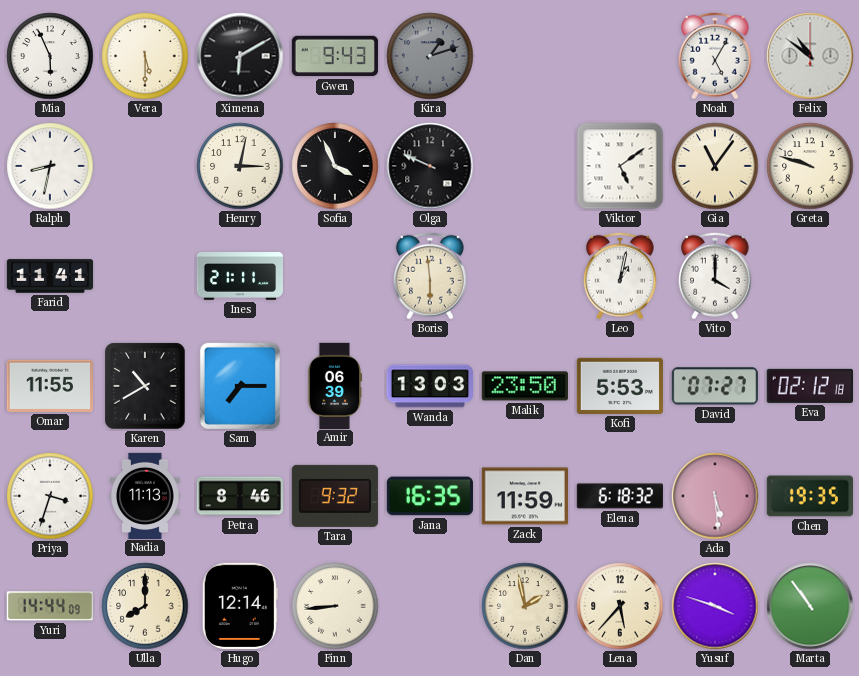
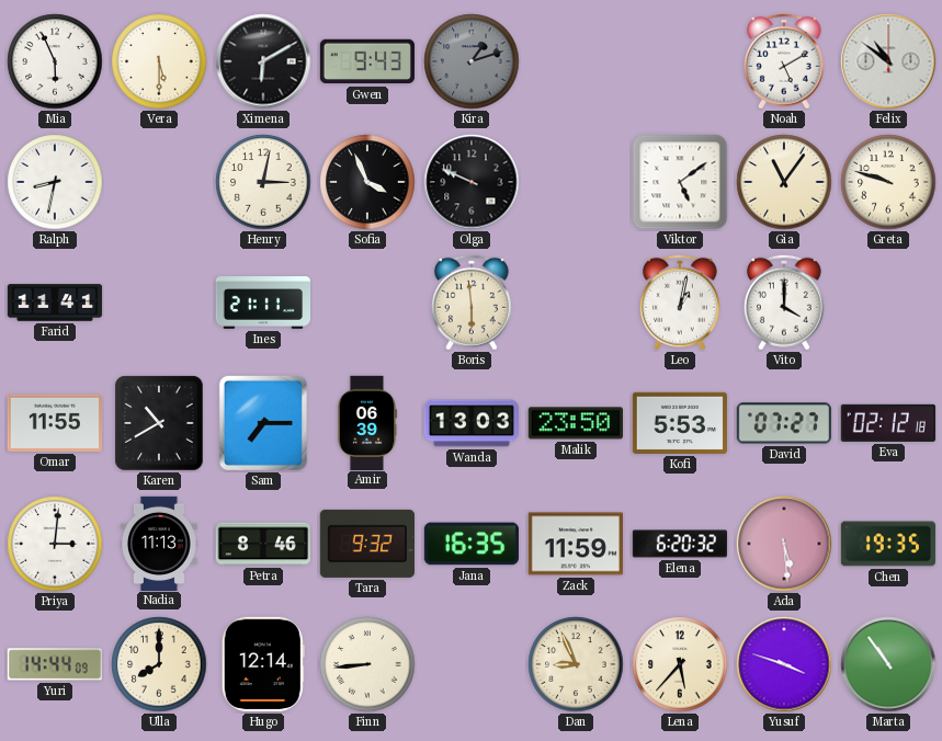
Noah: 5:05 -> 5:10 (784, 61)
Priya: 3:33 -> 3:01 (55, 544)
Elena: 6:18 -> 6:20 (679, 544)
Dan: 1:58 -> 8:56 (576, 664)
